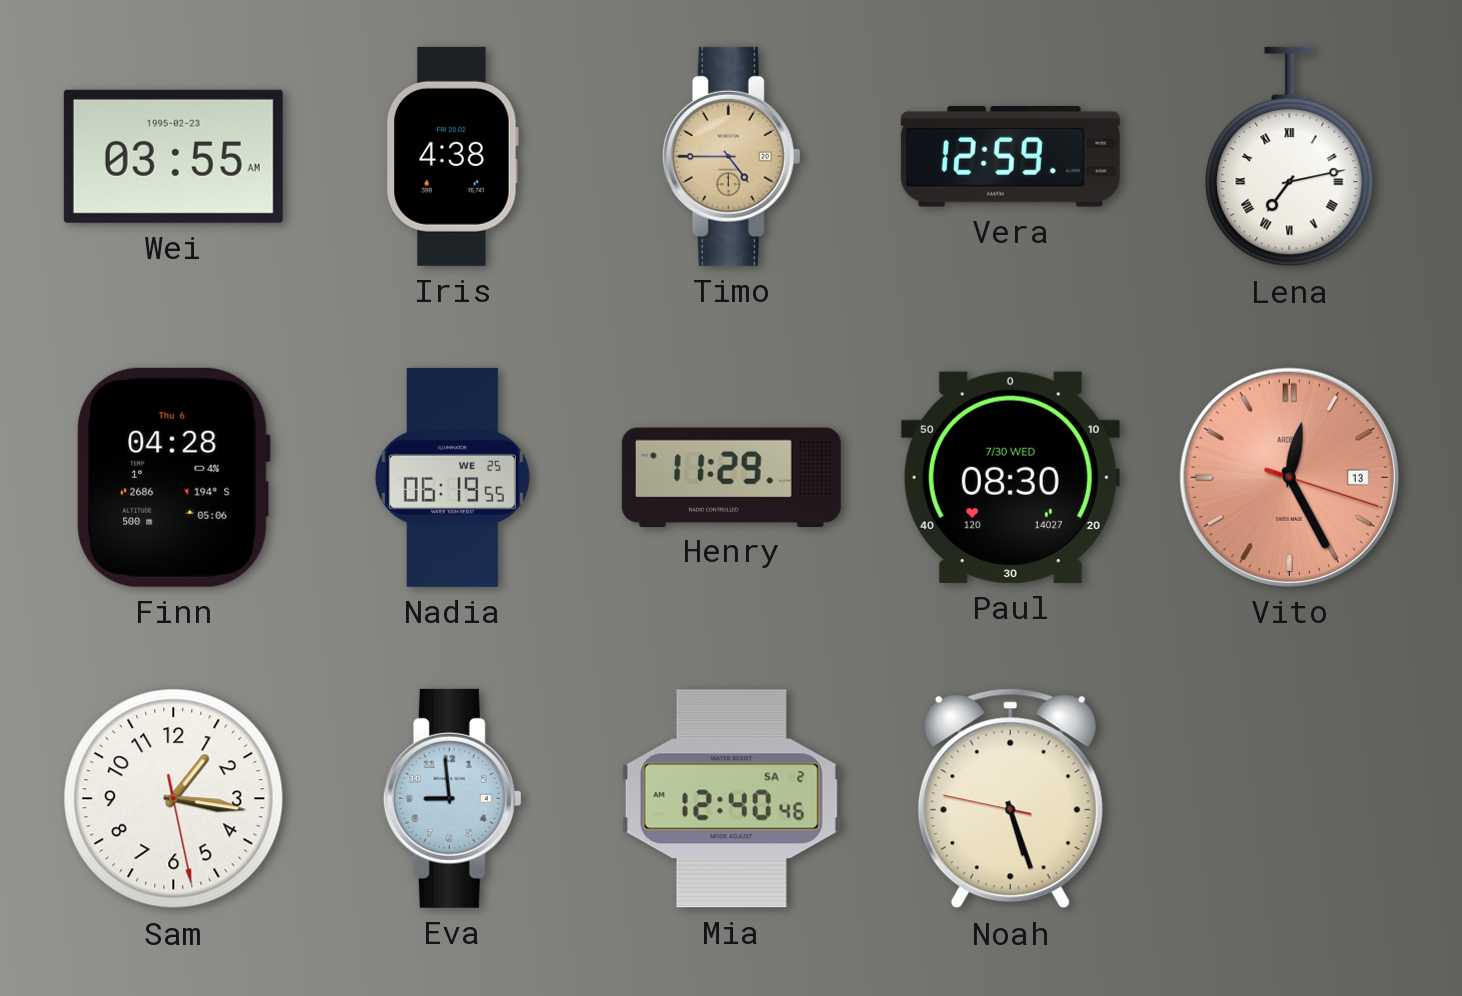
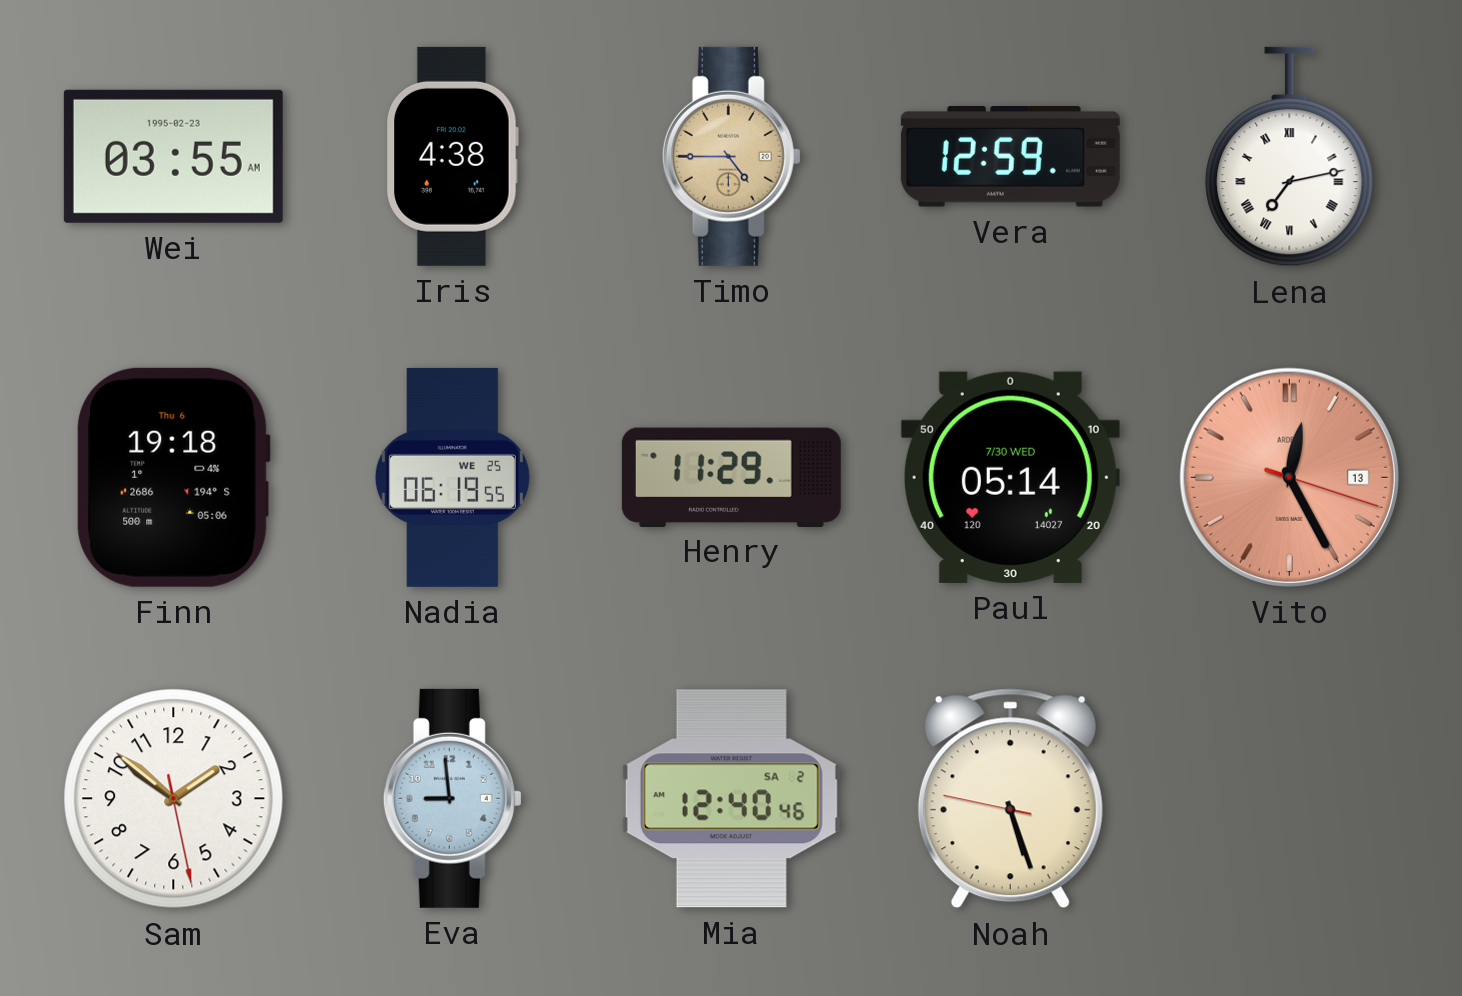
Finn: 04:28 -> 19:18 (173, 477)
Paul: 08:30 -> 05:14 (1010, 477)
Sam: 1:16 -> 1:51 (174, 799)
